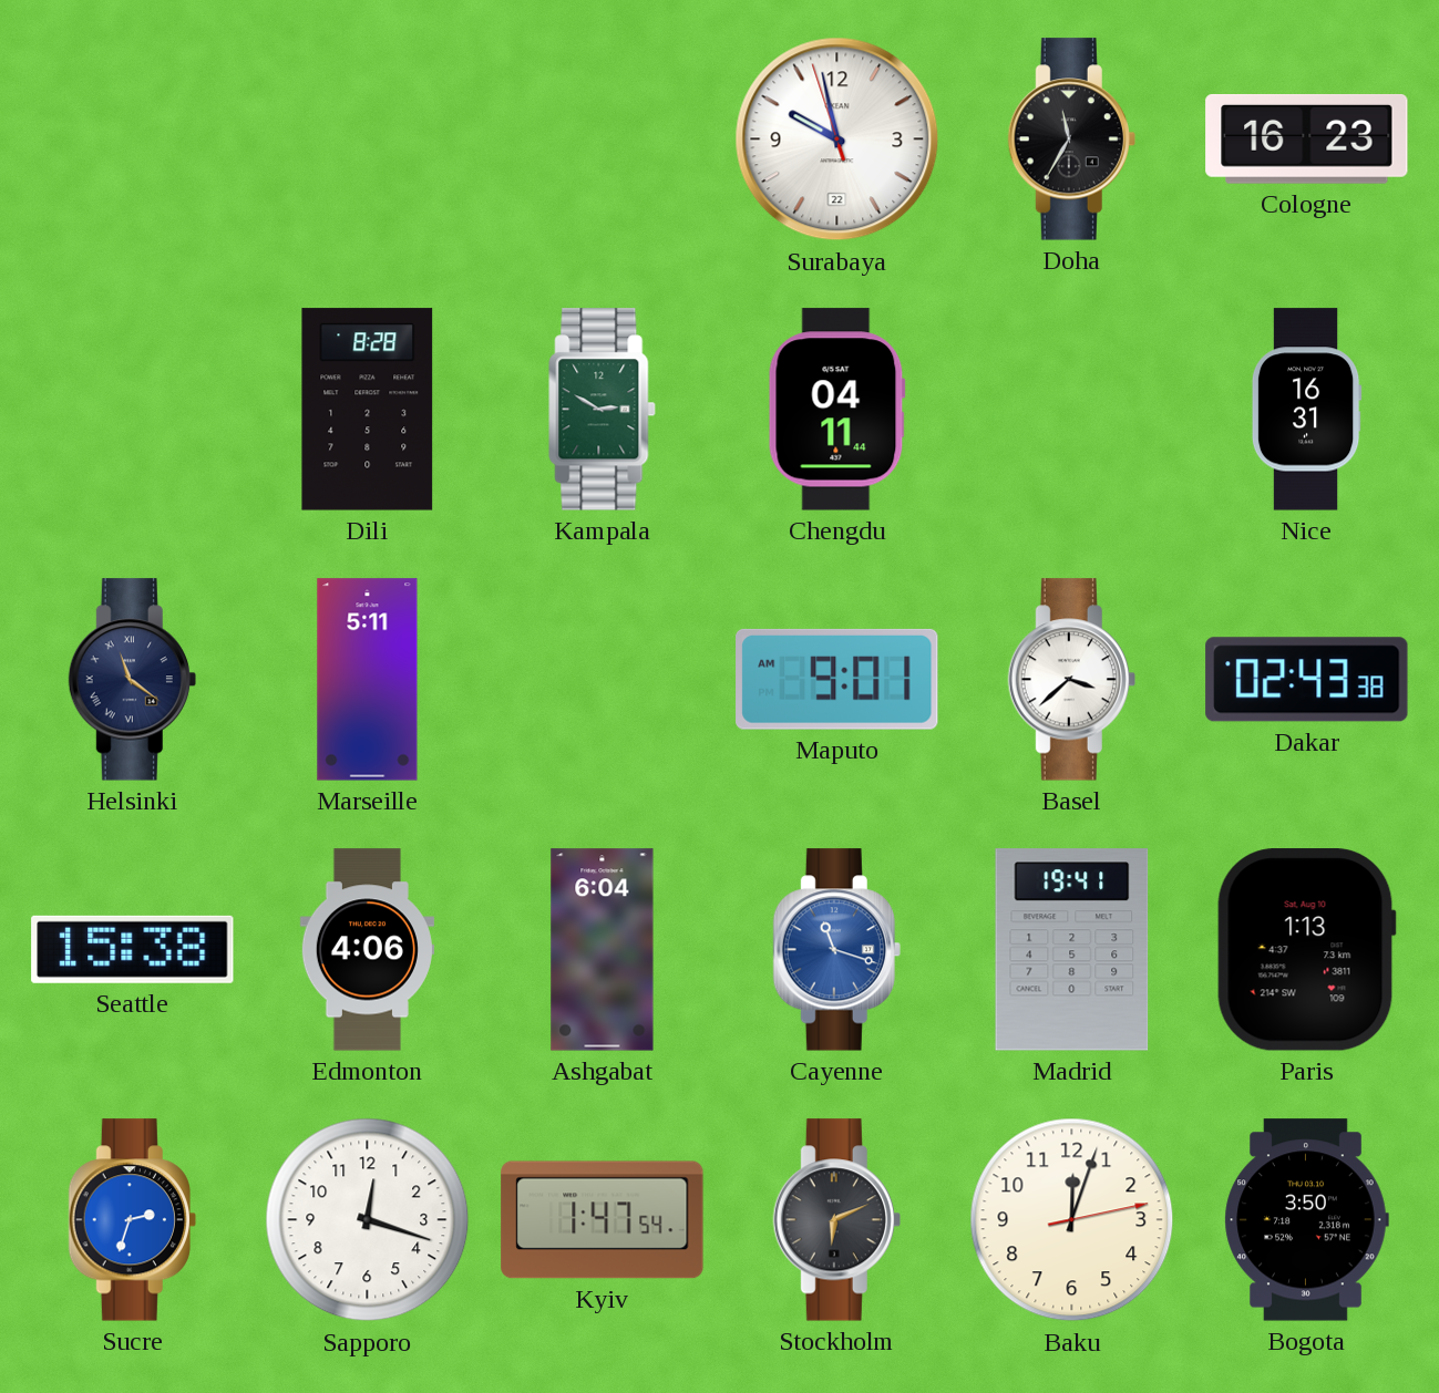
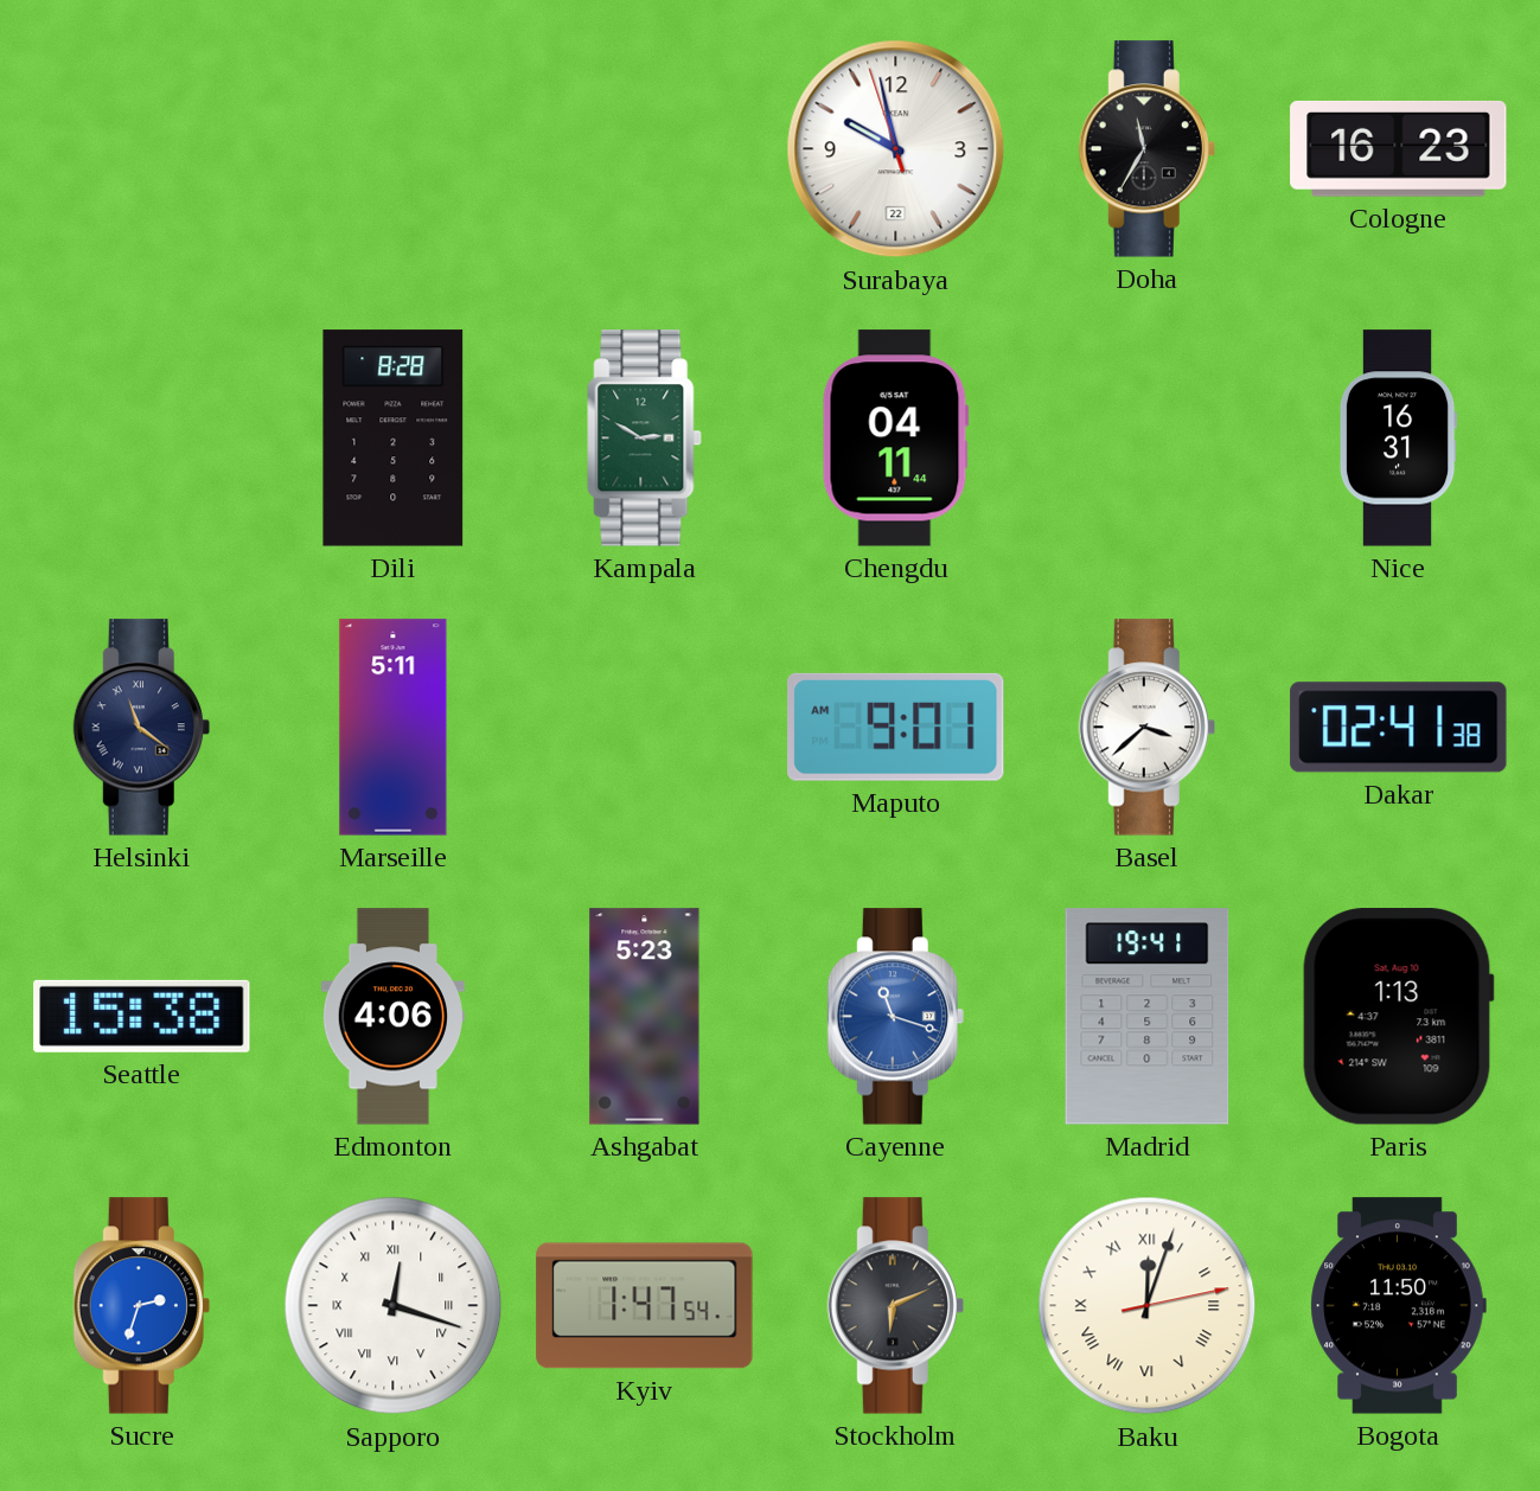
Dakar: 02:43 -> 02:41 (1399, 728)
Ashgabat: 6:04 -> 5:23 (645, 1017)
Sapporo numerals: Arabic -> Roman (394, 1306)
Baku numerals: Arabic -> Roman (1148, 1306)
Bogota: 3:50 -> 11:50 (1398, 1306)
